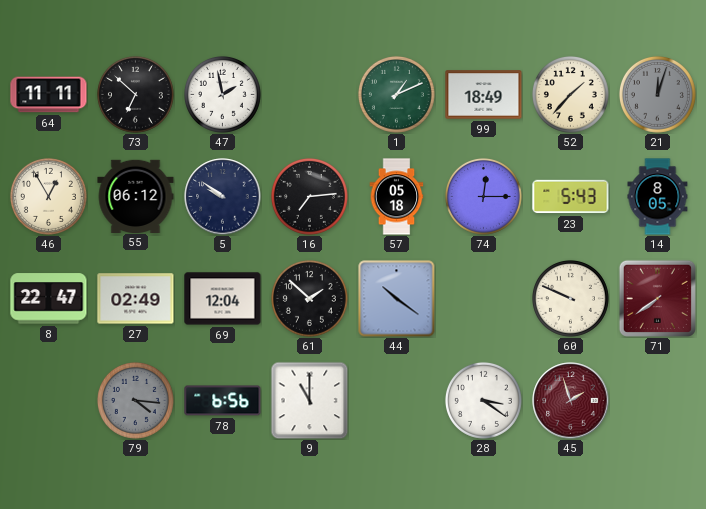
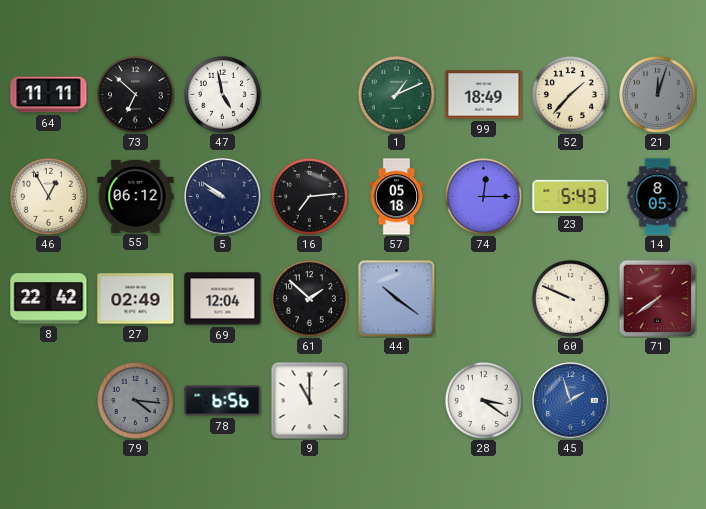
47: 1:58 -> 4:58 (222, 94)
8: 22:47 -> 22:42 (49, 299)
45 dial: burgundy -> blue (571, 401)
